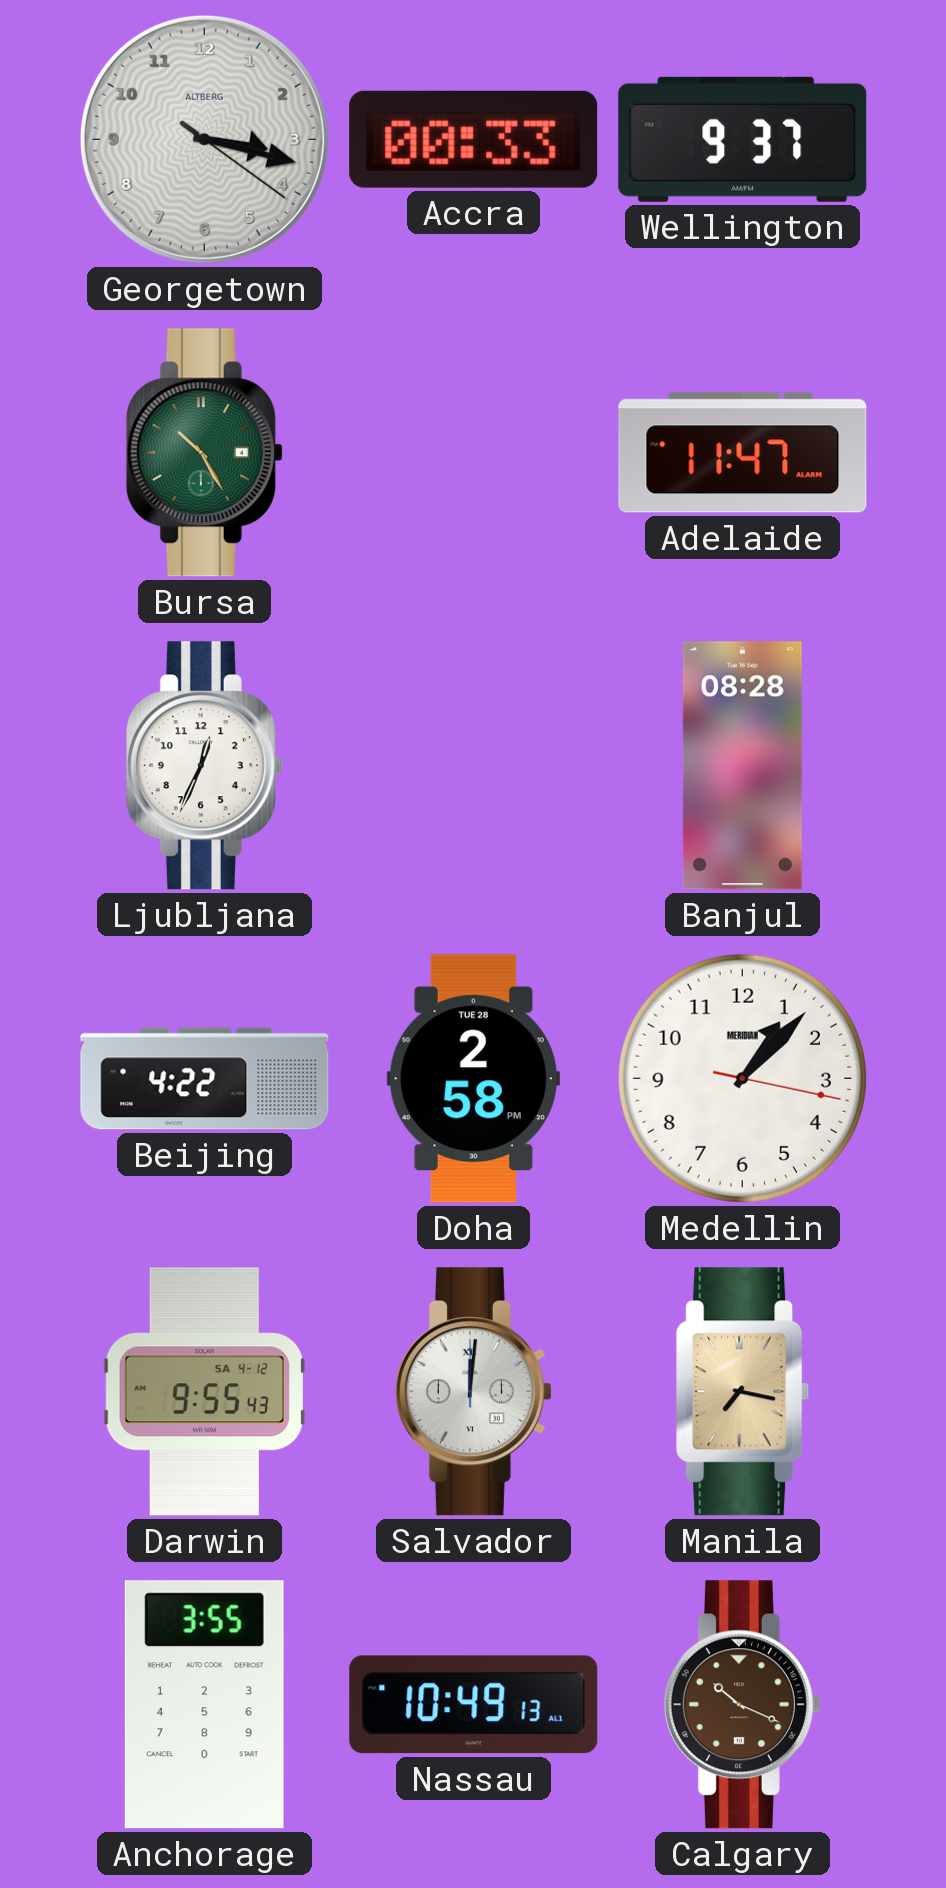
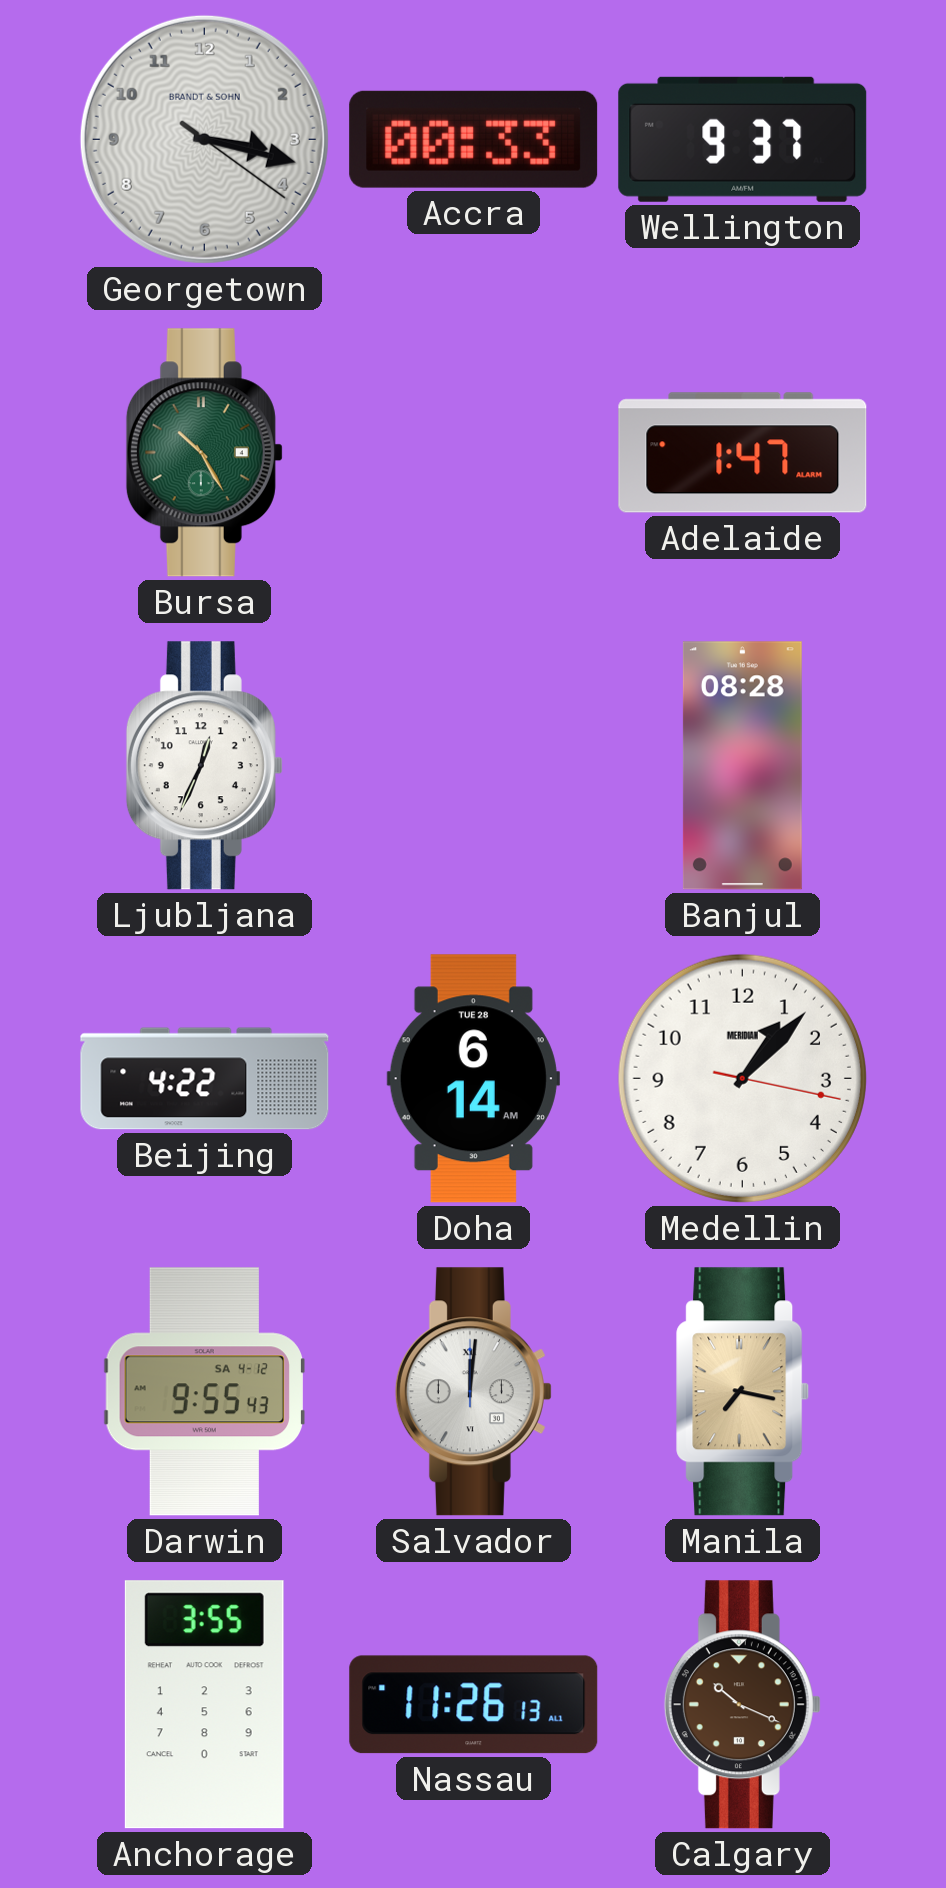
Georgetown brand: ALTBERG -> BRANDT & SOHN (204, 139)
Adelaide: 11:47 -> 1:47 (743, 453)
Doha: 2:58 -> 6:14 (473, 1079)
Nassau: 10:49 -> 11:26 (474, 1705)
